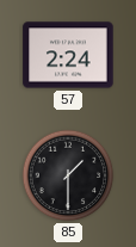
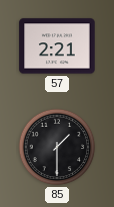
57: 2:24 -> 2:21 (57, 46)
